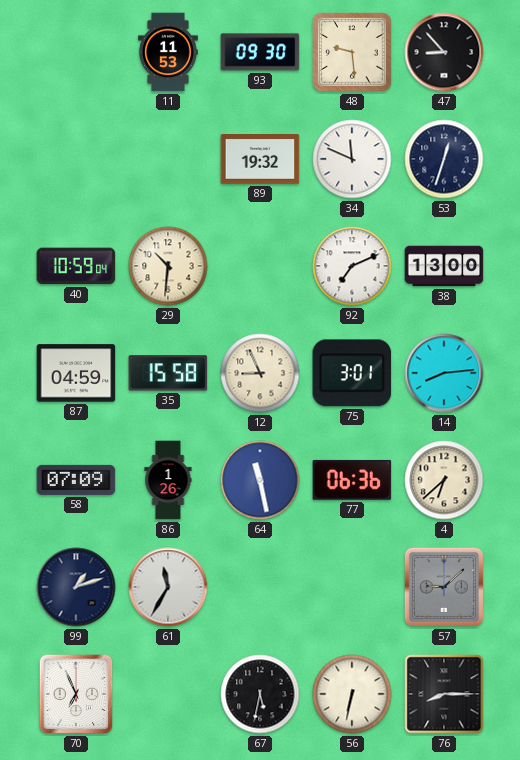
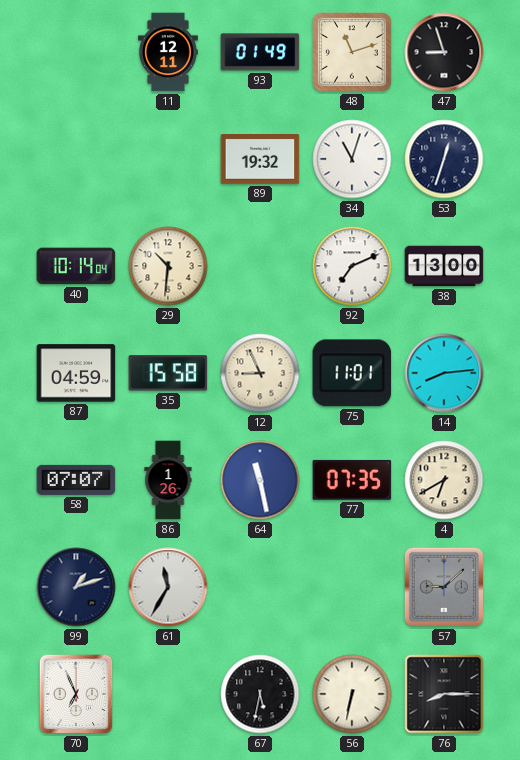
11: 11:53 -> 12:11 (168, 52)
93: 09:30 -> 01:49 (260, 52)
48: 9:29 -> 11:12 (352, 52)
47: 8:53 -> 8:57 (444, 52)
34: 11:49 -> 11:03 (352, 159)
40: 10:59 -> 10:14 (76, 266)
75: 3:01 -> 11:01 (352, 373)
58: 07:09 -> 07:07 (76, 480)
77: 06:36 -> 07:35 (352, 480)
4: 6:38 -> 6:40 (444, 480)
